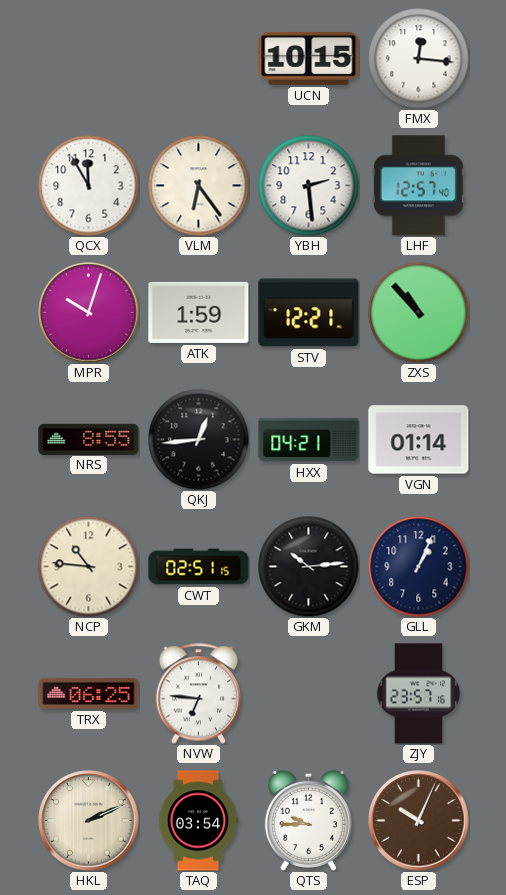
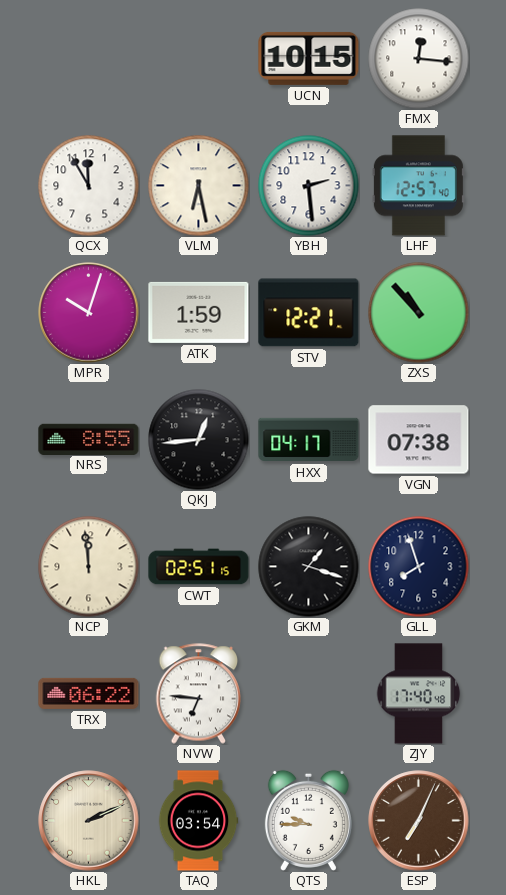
VLM: 6:24 -> 6:28 (199, 186)
HXX: 04:21 -> 04:17 (309, 440)
VGN: 01:14 -> 07:38 (419, 440)
NCP: 10:46 -> 11:59 (89, 567)
GKM: 10:14 -> 1:18 (309, 567)
GLL: 1:04 -> 7:57 (419, 567)
TRX: 06:25 -> 06:22 (89, 693)
ZJY: 23:57 -> 17:40 (419, 694)
ESP: 10:04 -> 7:04 (419, 821)
